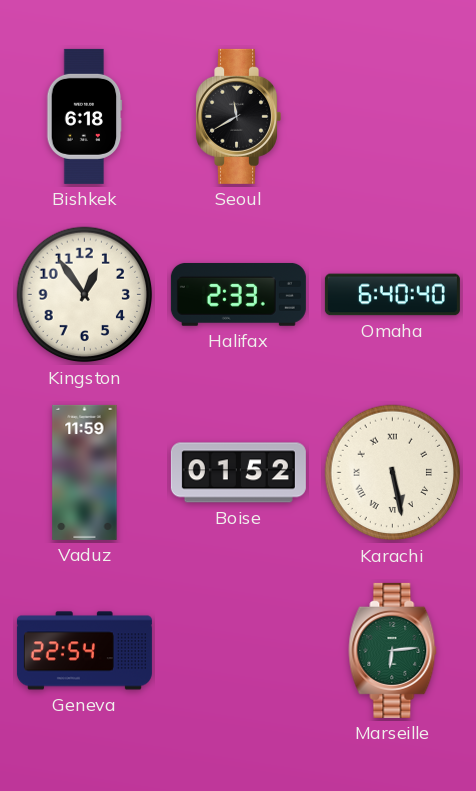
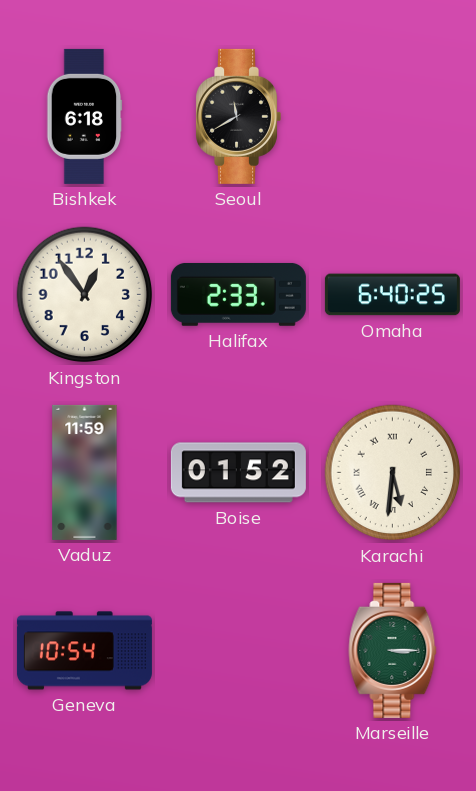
Omaha: 6:40:40 -> 6:40:25 (392, 295)
Karachi: 5:28 -> 5:31 (393, 473)
Geneva: 22:54 -> 10:54 (84, 651)
Marseille: 6:14 -> 3:15 (393, 650)
